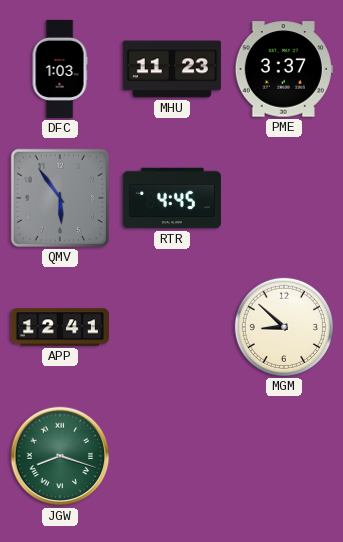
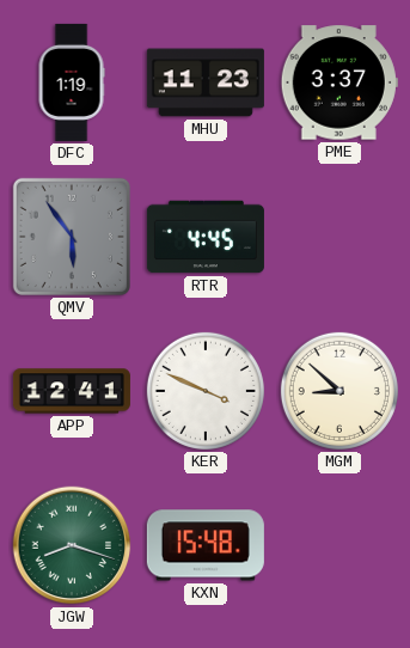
DFC: 1:03 -> 1:19 (72, 82)
KER: none -> 3:49 (206, 391)
KXN: none -> 15:48 (206, 545)
